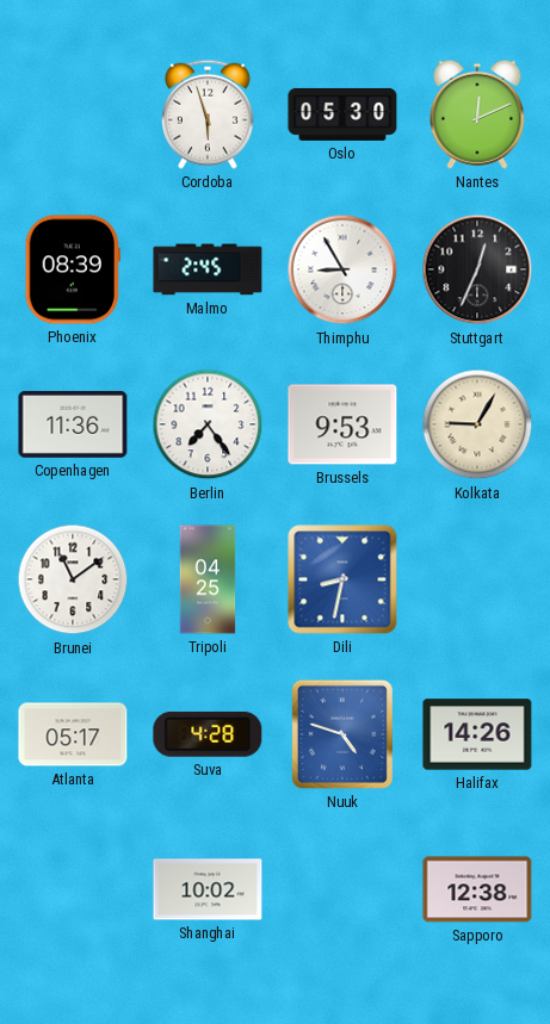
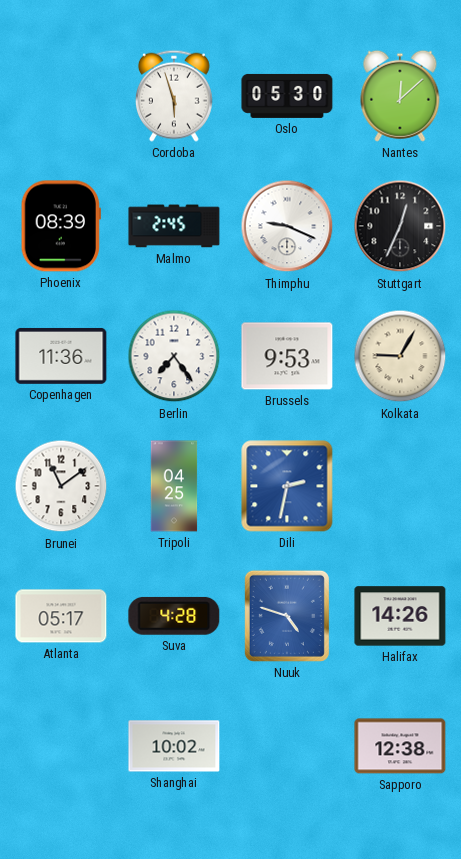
Nantes: 12:11 -> 12:08 (400, 96)
Thimphu: 8:55 -> 9:19 (287, 226)
Dili: 8:32 -> 2:32 (287, 486)
